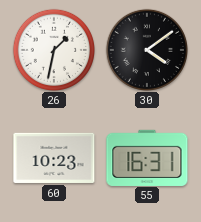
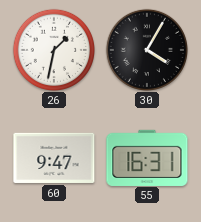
30: 4:09 -> 4:05 (146, 49)
60: 10:23 -> 9:47 (54, 158)
